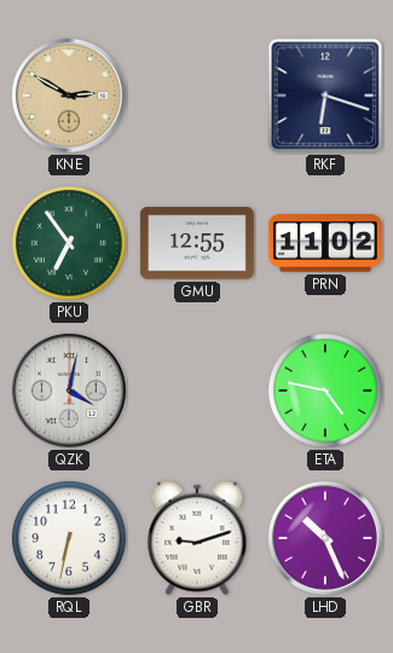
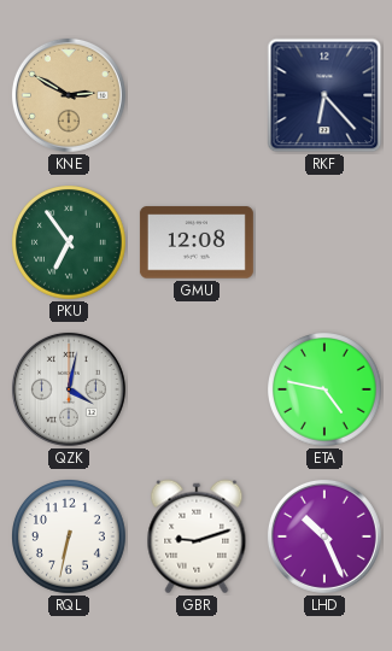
RKF: 6:18 -> 6:23 (324, 95)
GMU: 12:55 -> 12:08 (197, 242)
PRN: 11:02 -> none (325, 243)
